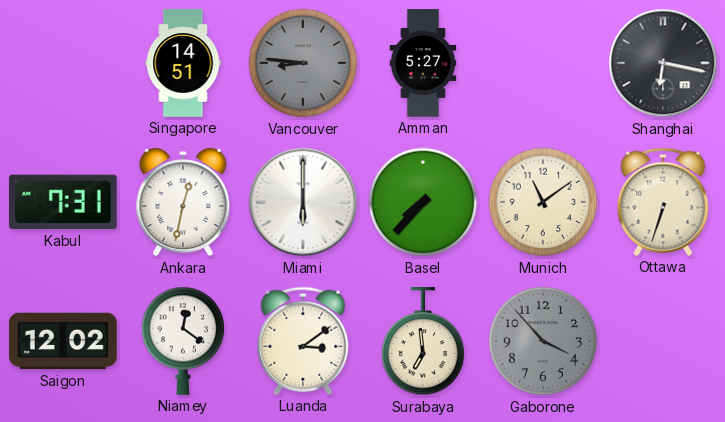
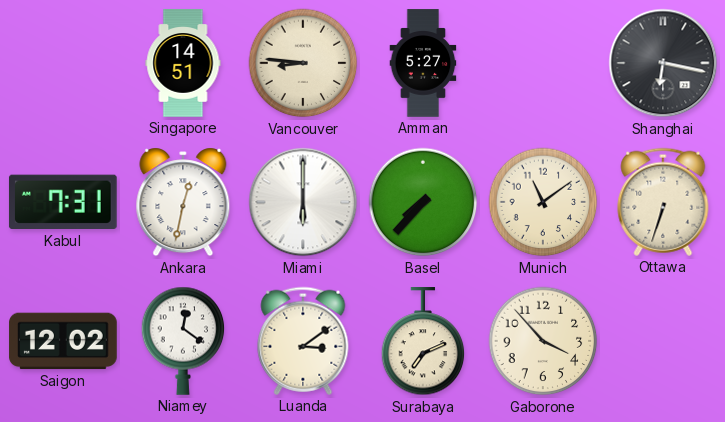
Vancouver dial: grey -> cream (303, 63)
Surabaya: 6:59 -> 7:11 (423, 342)
Gaborone dial: grey -> cream (543, 341)
